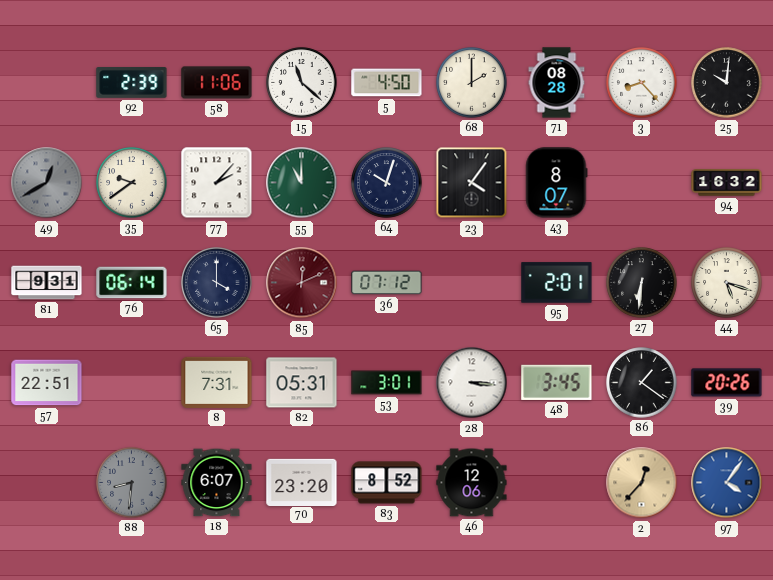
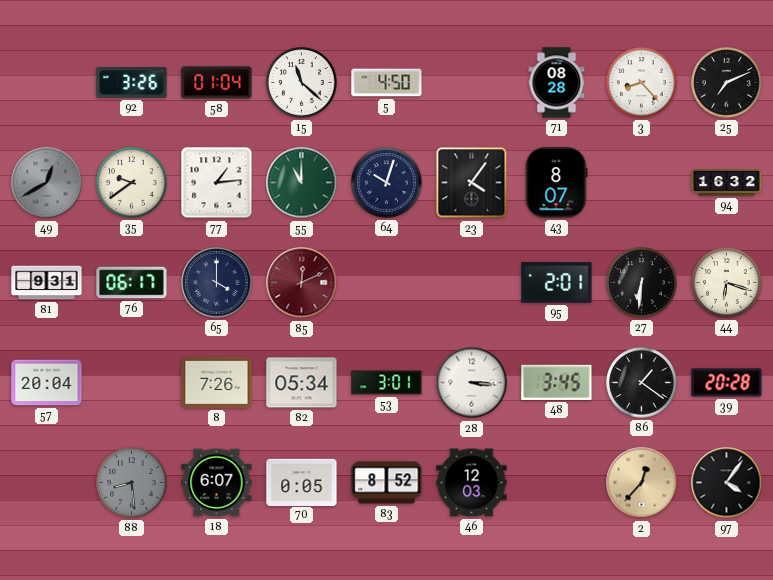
92: 2:39 -> 3:26 (132, 83)
58: 11:06 -> 01:04 (217, 83)
68: 2:00 -> none (472, 83)
25: 10:01 -> 7:11 (727, 83)
77: 2:07 -> 1:14 (217, 183)
76: 06:14 -> 06:17 (132, 283)
36: 07:12 -> none (387, 283)
44: 5:18 -> 6:18 (727, 283)
57: 22:51 -> 20:04 (47, 383)
8: 7:31 -> 7:26 (217, 382)
82: 05:31 -> 05:34 (302, 383)
39: 20:26 -> 20:28 (727, 383)
88: 8:31 -> 8:29 (132, 483)
70: 23:20 -> 0:05 (302, 482)
46: 12:06 -> 12:03 (472, 483)
97 dial: blue -> black (727, 483)
